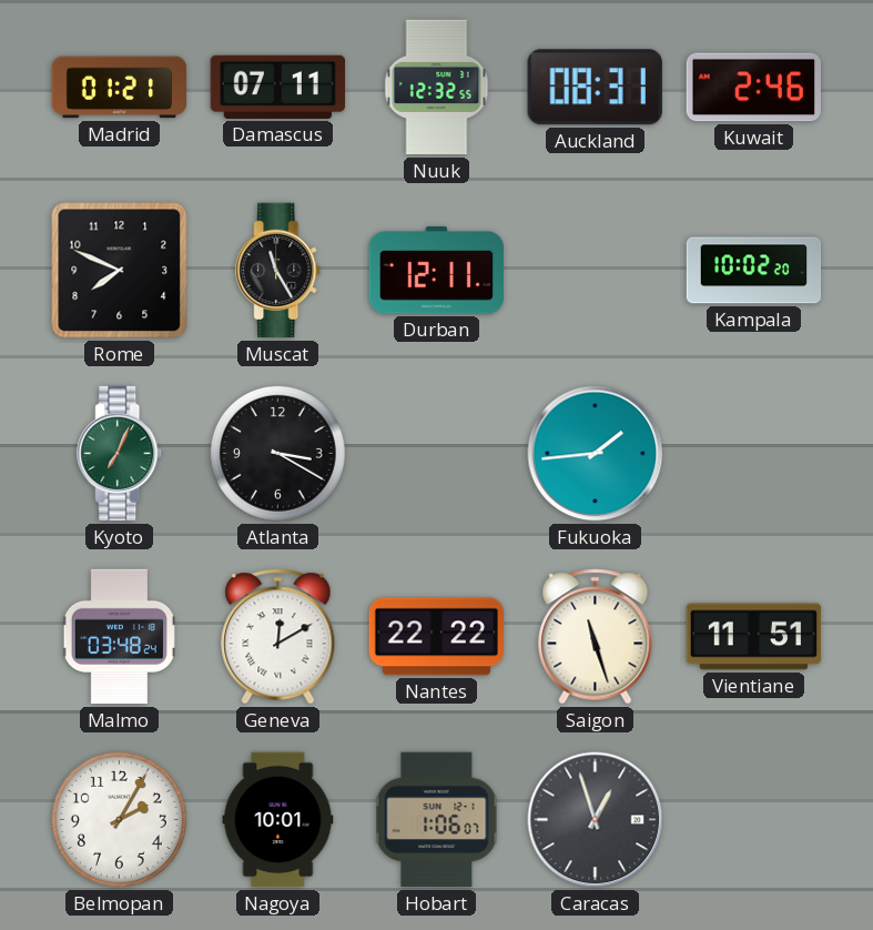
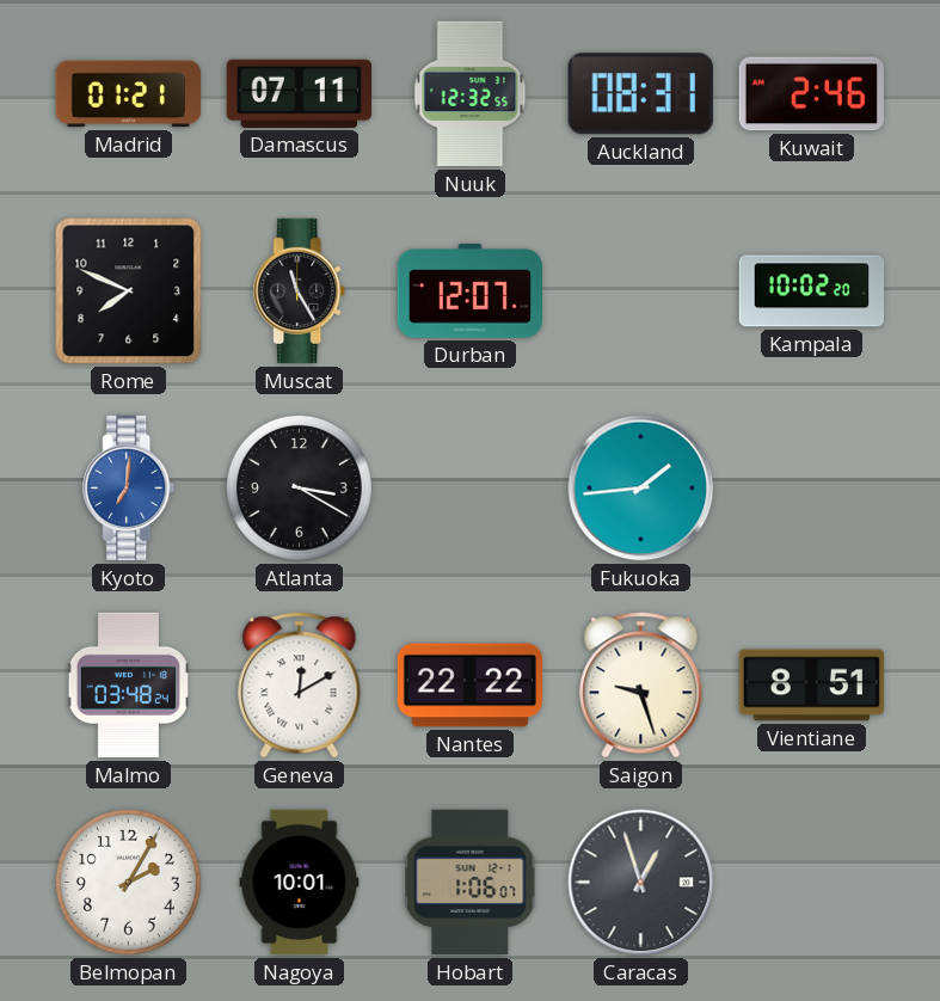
Durban: 12:11 -> 12:07 (469, 291)
Kyoto: 7:04 -> 7:01 (129, 489)
Kyoto dial: green -> blue (129, 489)
Saigon: 11:27 -> 9:27 (641, 686)
Vientiane: 11:51 -> 8:51 (812, 686)
